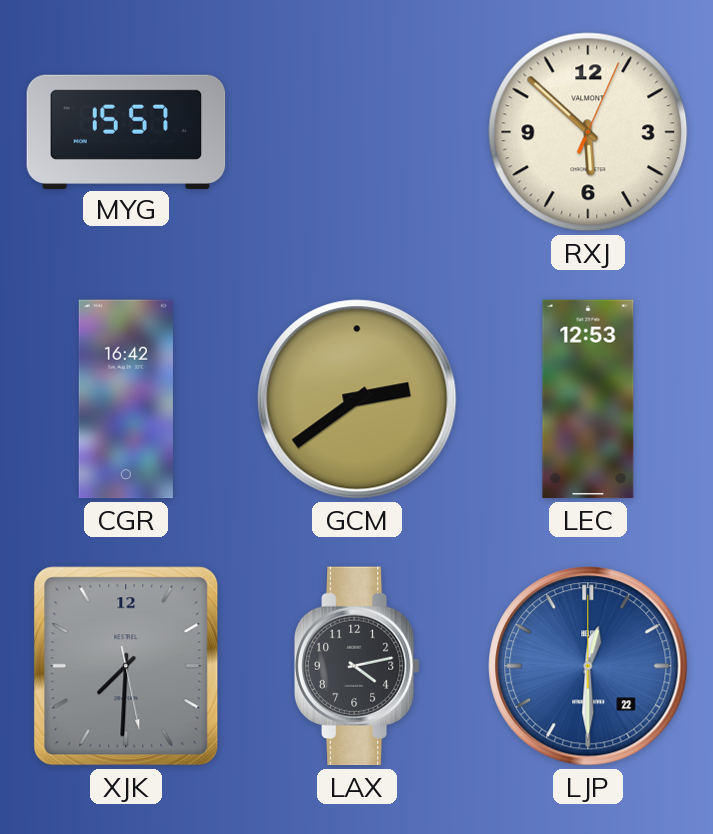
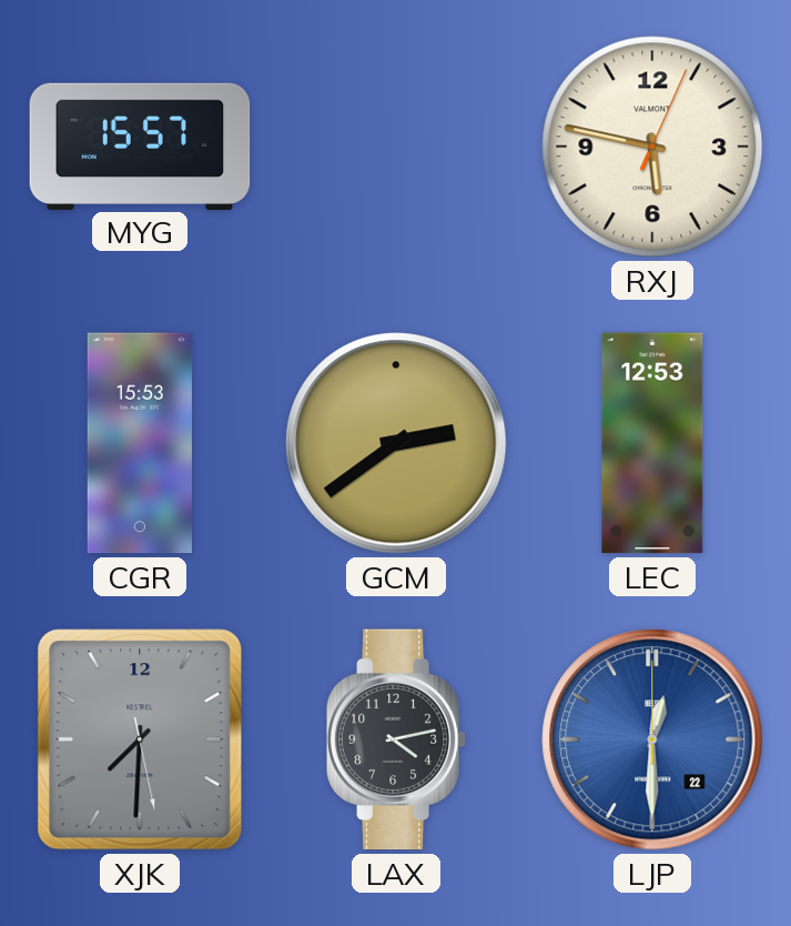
RXJ: 5:52 -> 5:47 (652, 147)
CGR: 16:42 -> 15:53 (140, 443)
